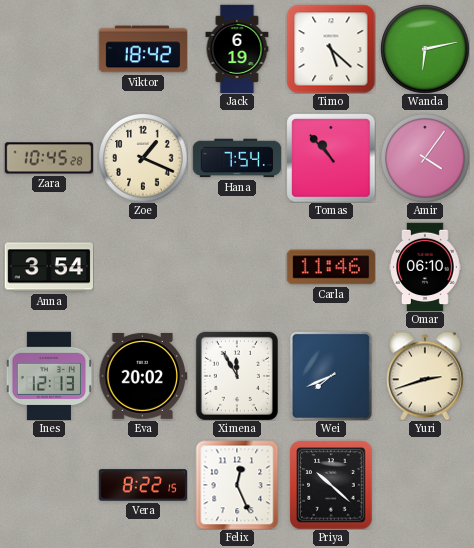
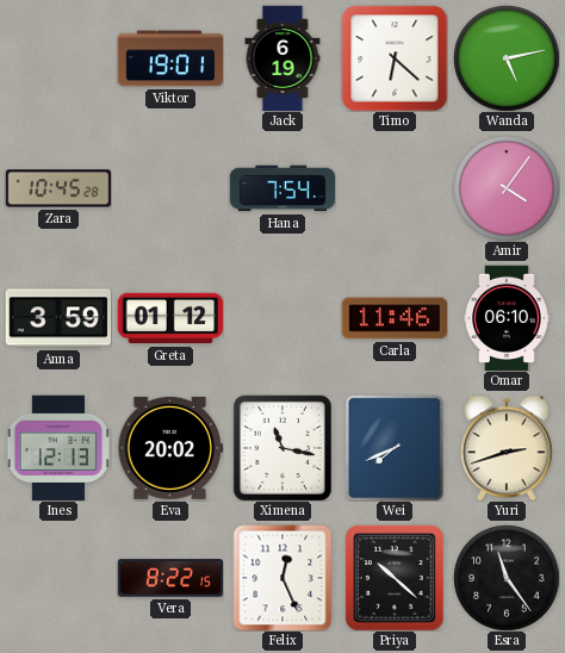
Viktor: 18:42 -> 19:01 (170, 58)
Timo: 5:22 -> 6:22 (395, 58)
Wanda: 6:13 -> 5:13 (507, 58)
Zoe: 1:19 -> none (143, 158)
Tomas: 10:53 -> none (331, 158)
Anna: 3:54 -> 3:59 (57, 318)
Greta: none -> 01:12 (170, 318)
Ximena: 11:55 -> 11:17 (282, 448)
Esra: none -> 11:24 (507, 578)
